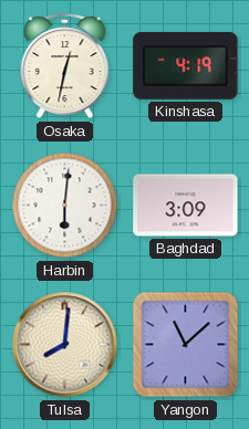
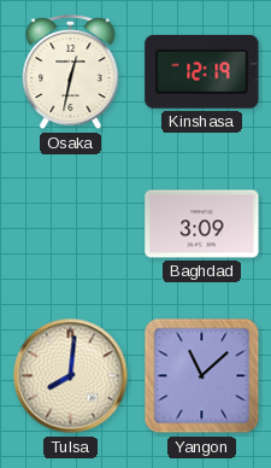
Kinshasa: 4:19 -> 12:19 (202, 71)
Harbin: 6:01 -> none (65, 206)
